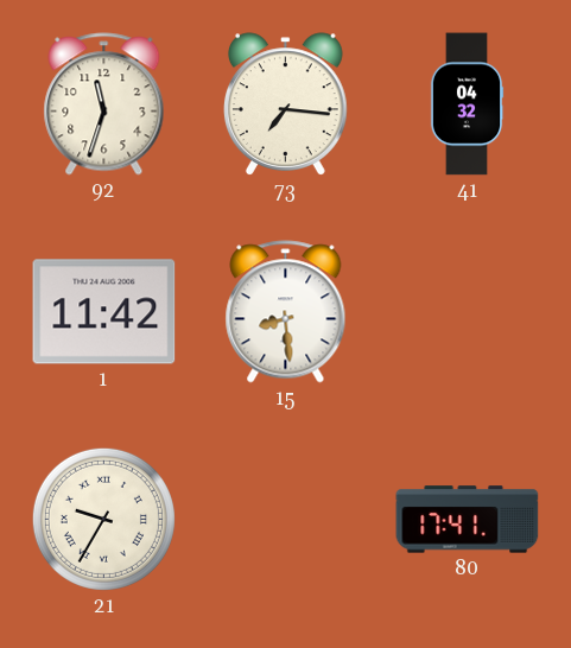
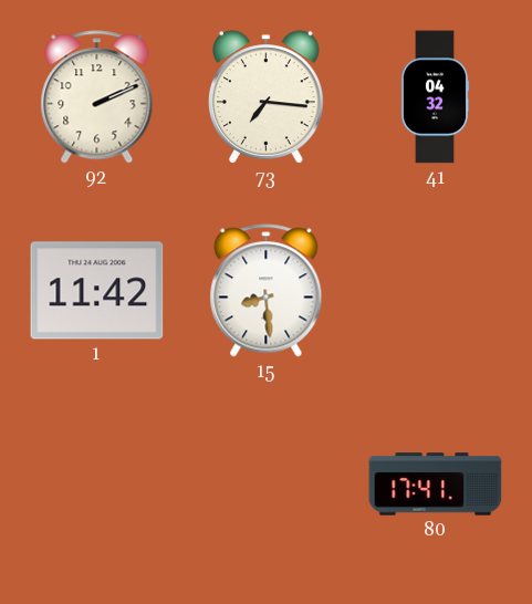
92: 11:33 -> 2:11 (97, 97)
21: 9:35 -> none (103, 519)
